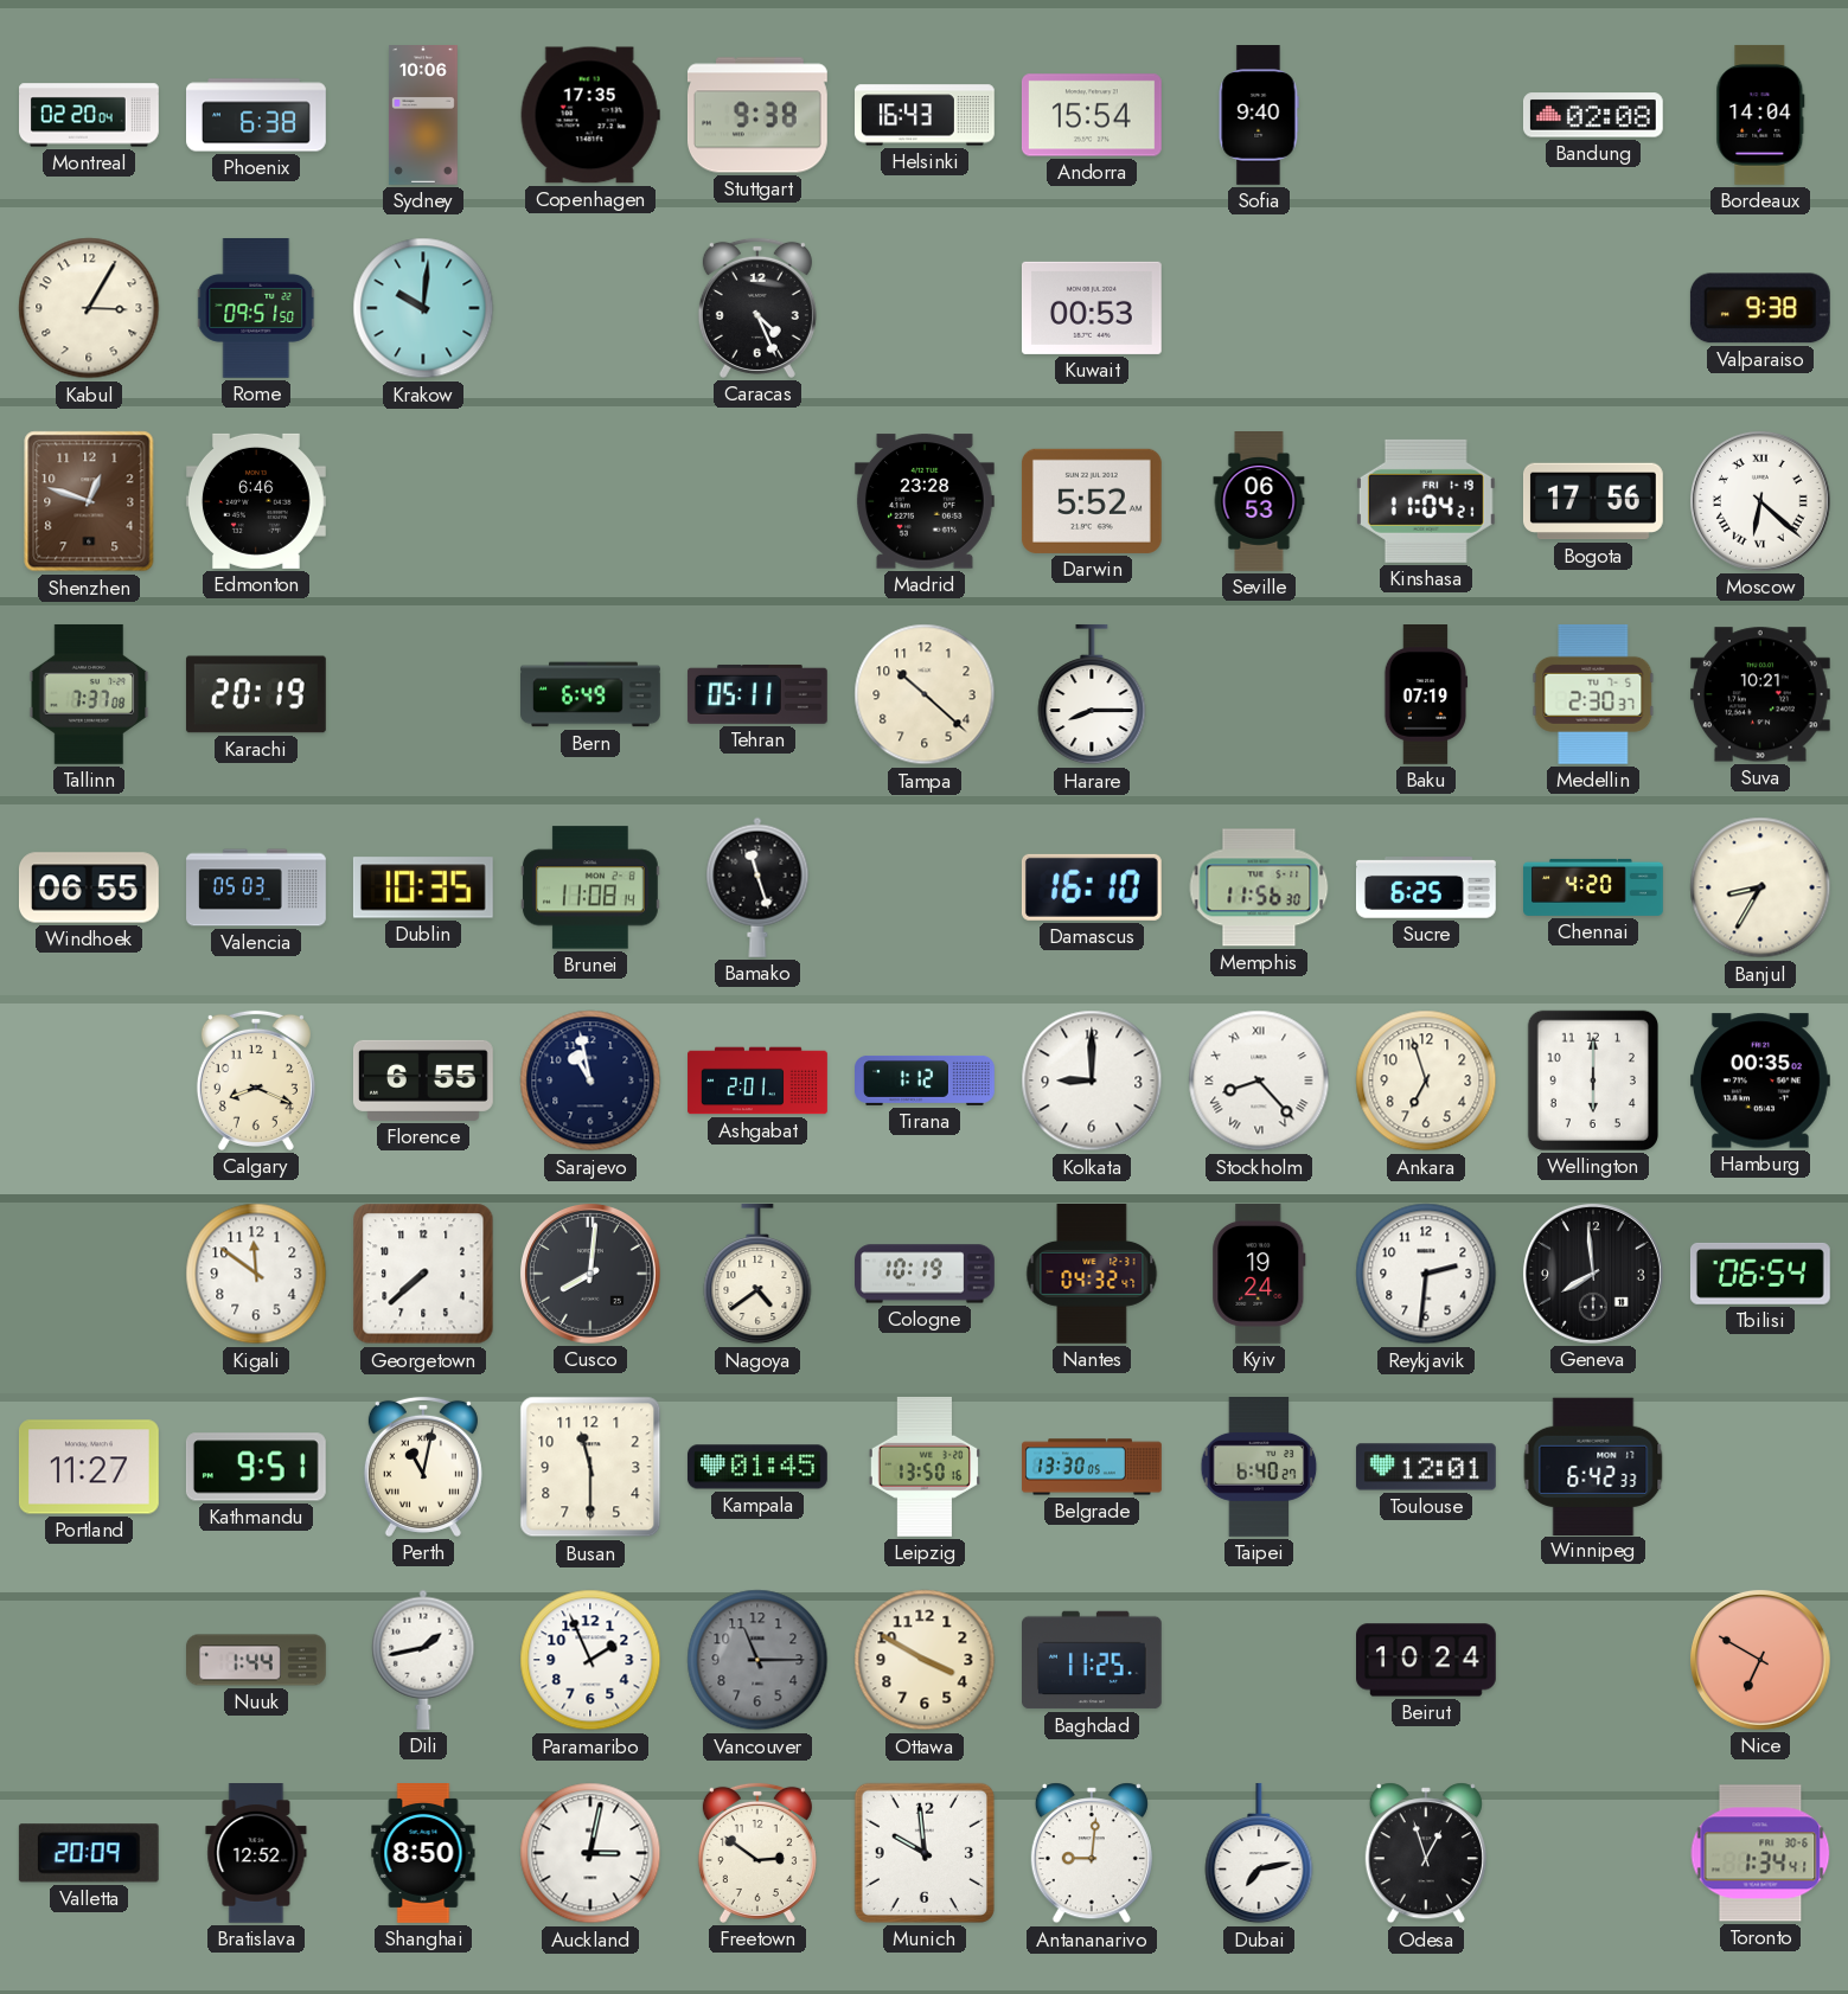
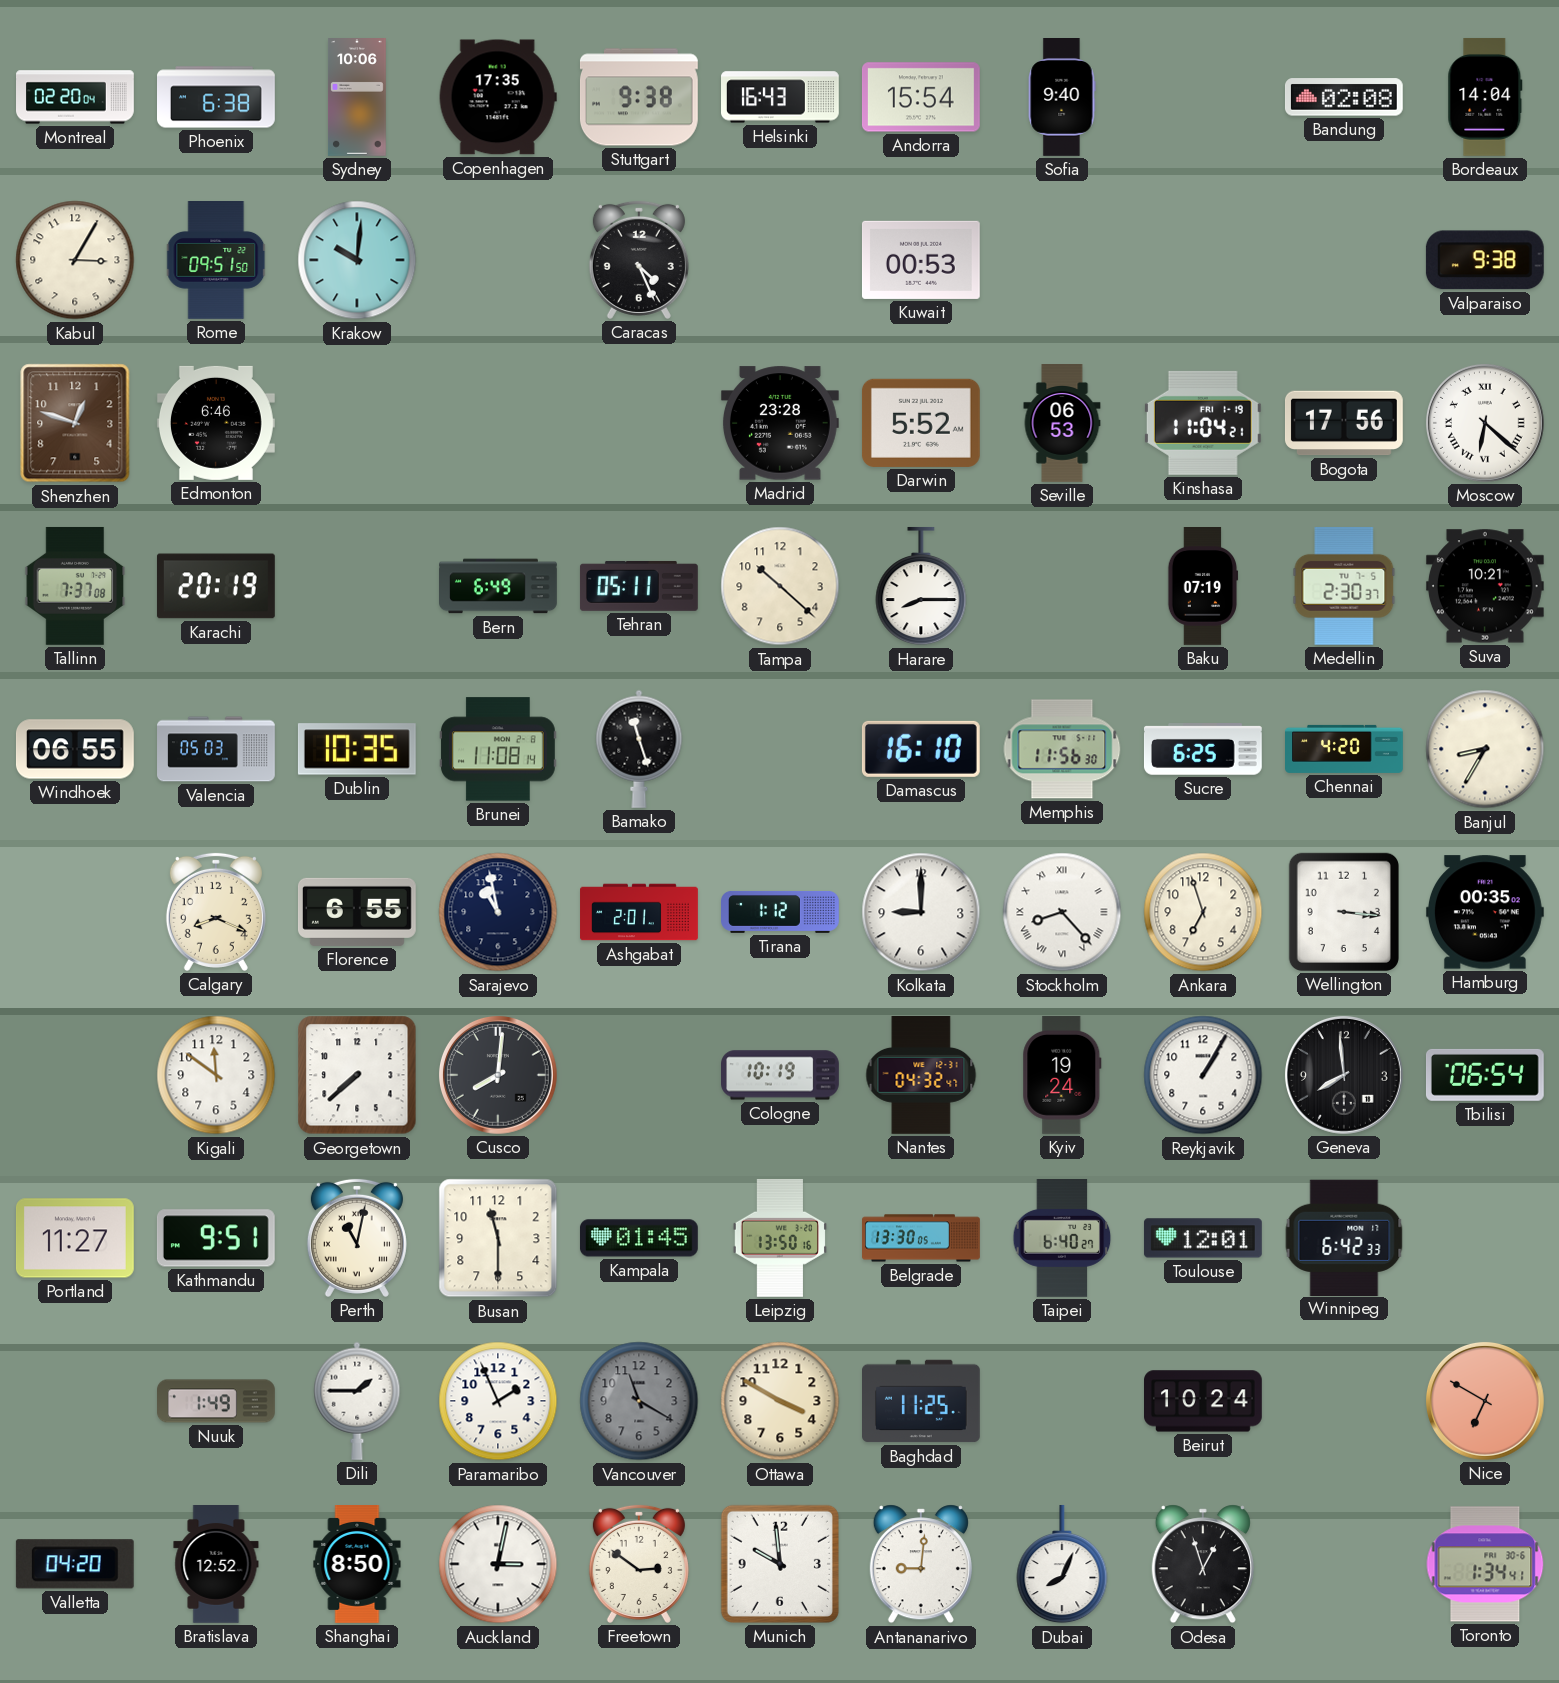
Wellington: 6:00 -> 3:16 (1344, 912)
Nagoya: 4:39 -> none (757, 1274)
Reykjavik: 2:31 -> 1:05 (1203, 1075)
Nuuk: 1:44 -> 1:49 (217, 1401)
Dili: 1:43 -> 1:45 (357, 1401)
Vancouver: 11:15 -> 11:20 (639, 1401)
Valletta: 20:09 -> 04:20 (75, 1564)
Dubai: 7:13 -> 8:04 (1062, 1564)
